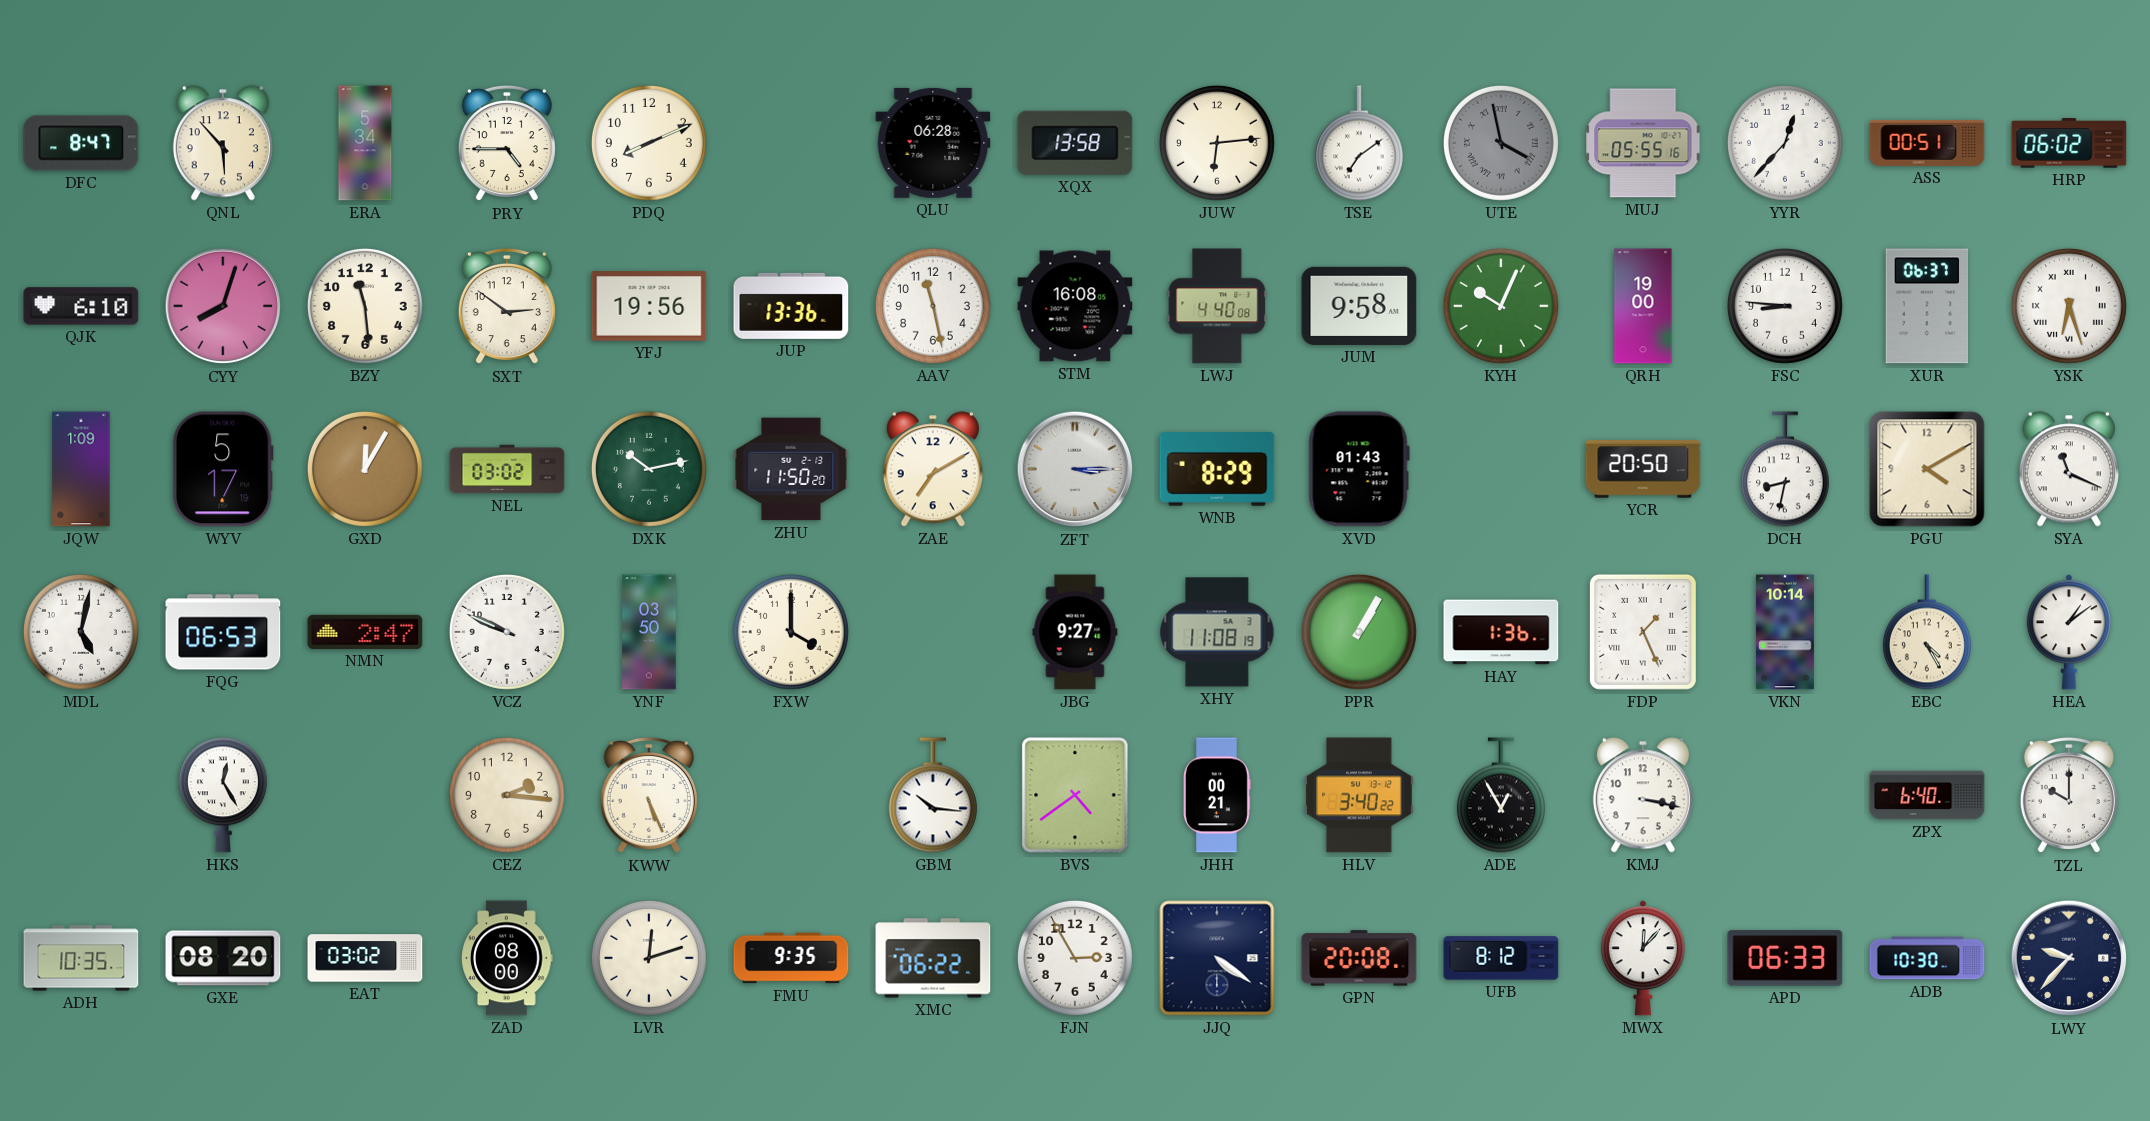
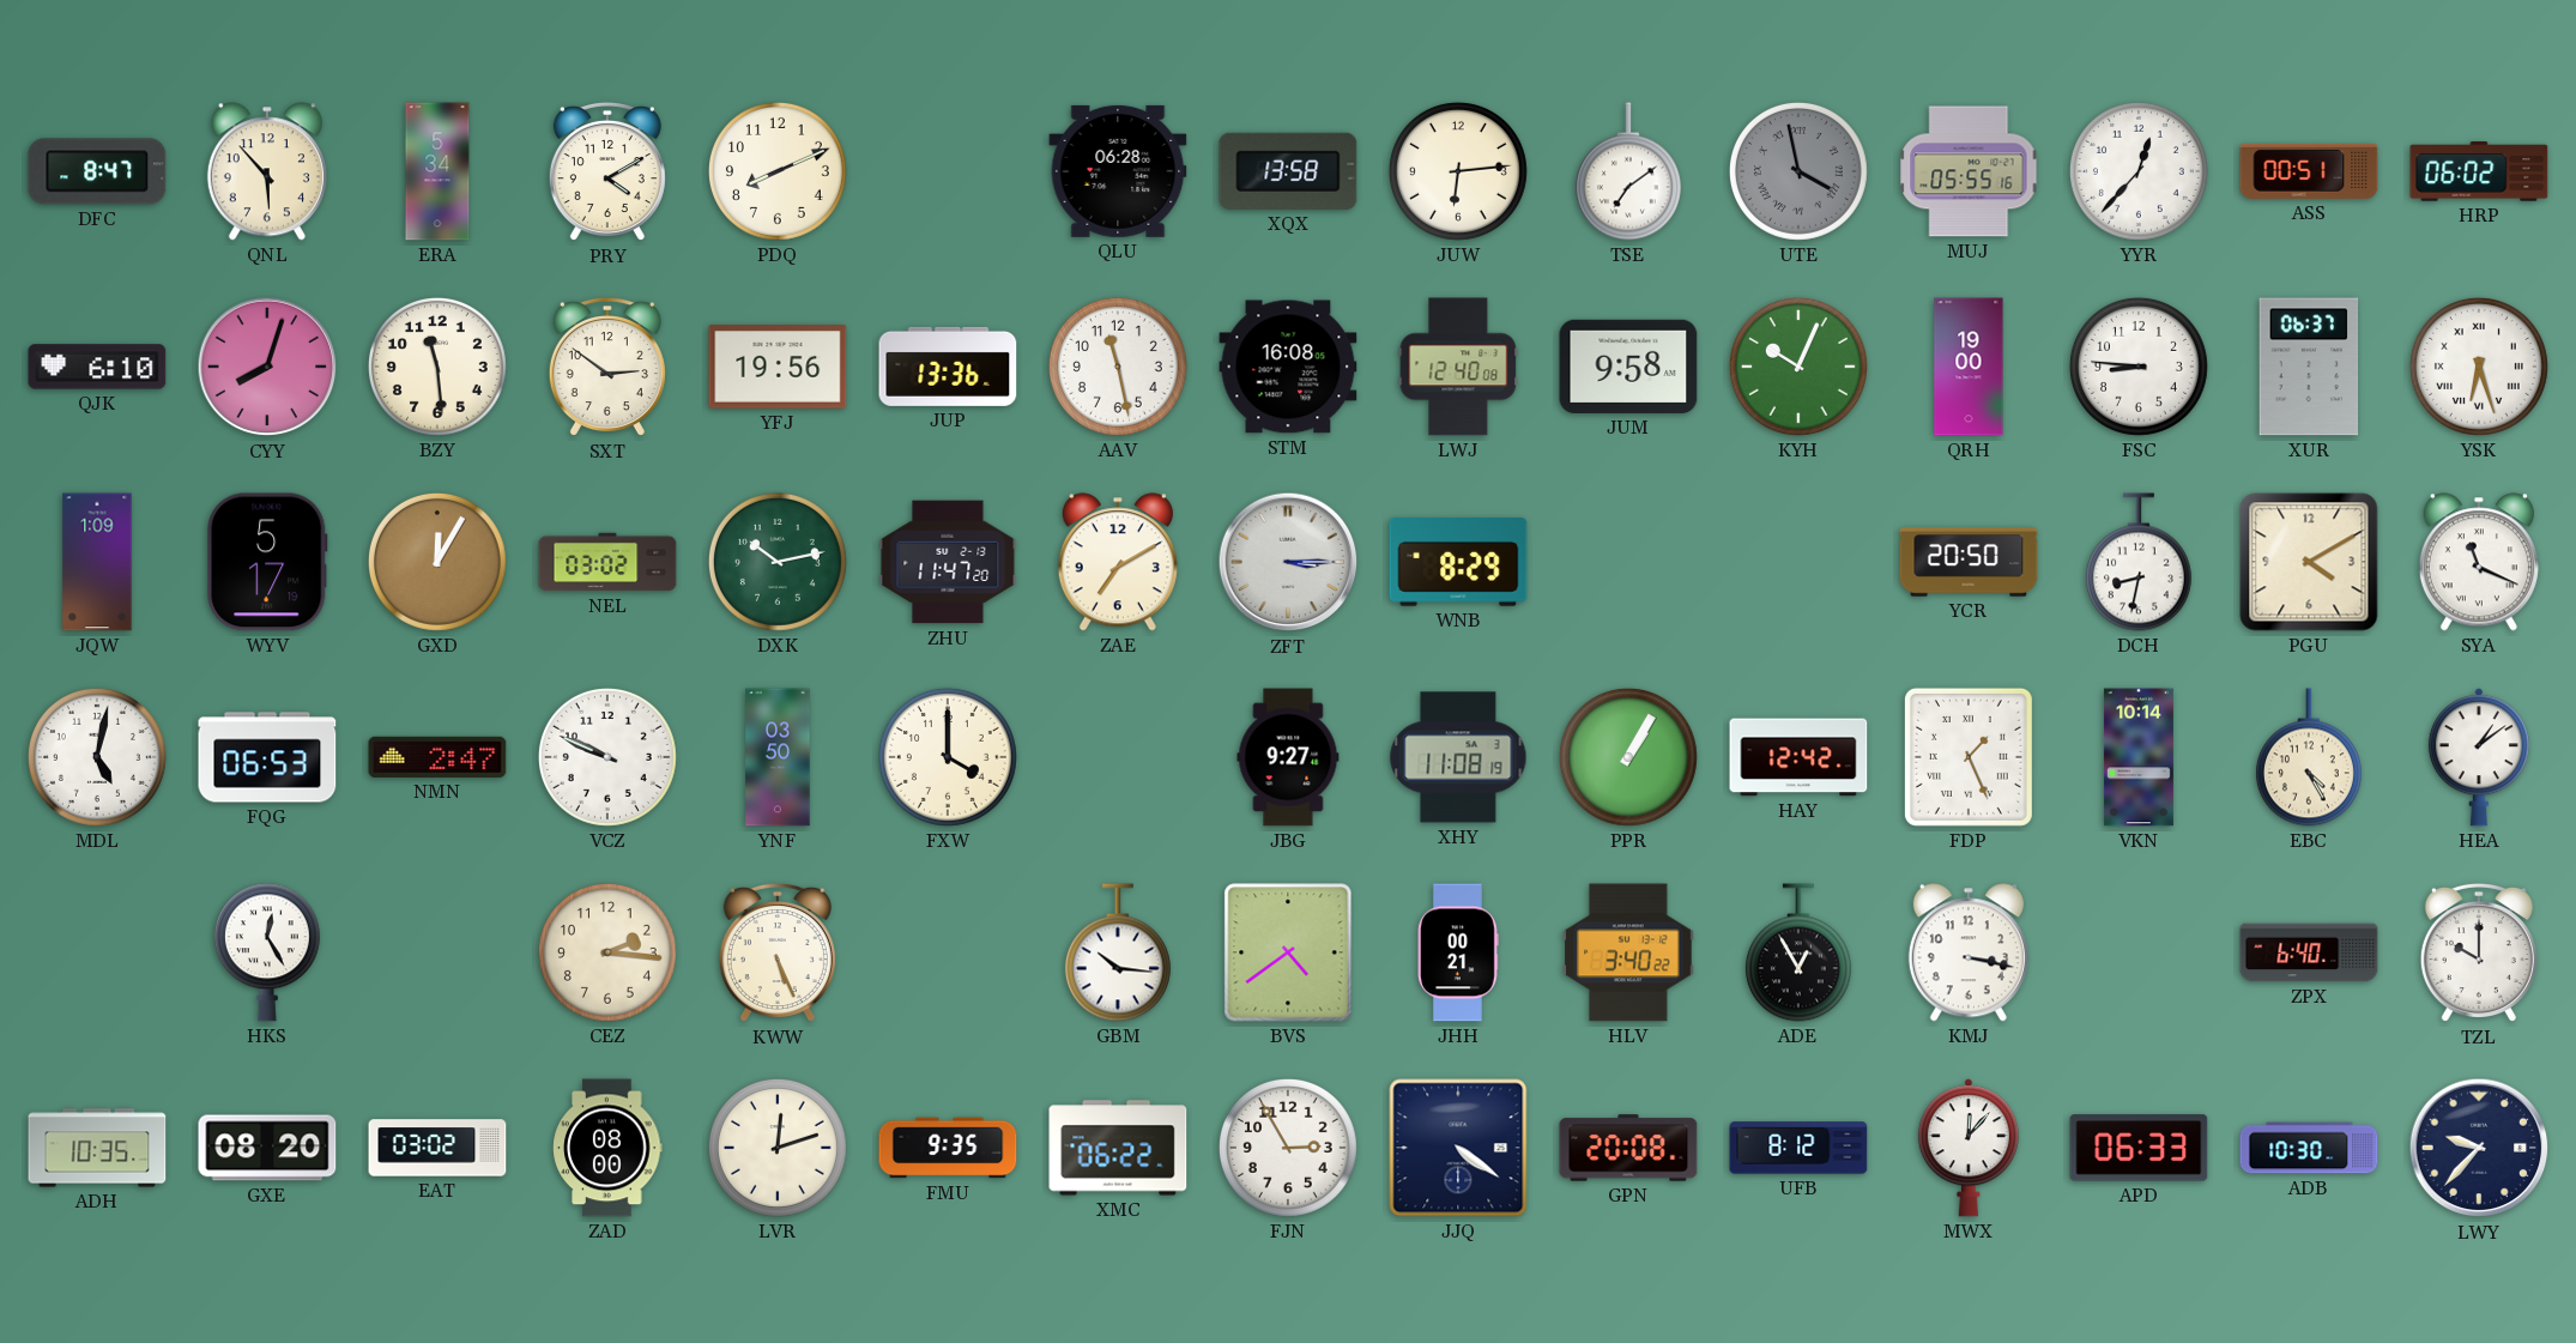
PRY: 4:45 -> 4:10 (607, 171)
LWJ: 4:40 -> 12:40 (1458, 367)
ZHU: 11:50 -> 11:47 (948, 562)
XVD: 01:43 -> none (1359, 469)
HAY: 1:36 -> 12:42 (1798, 757)
